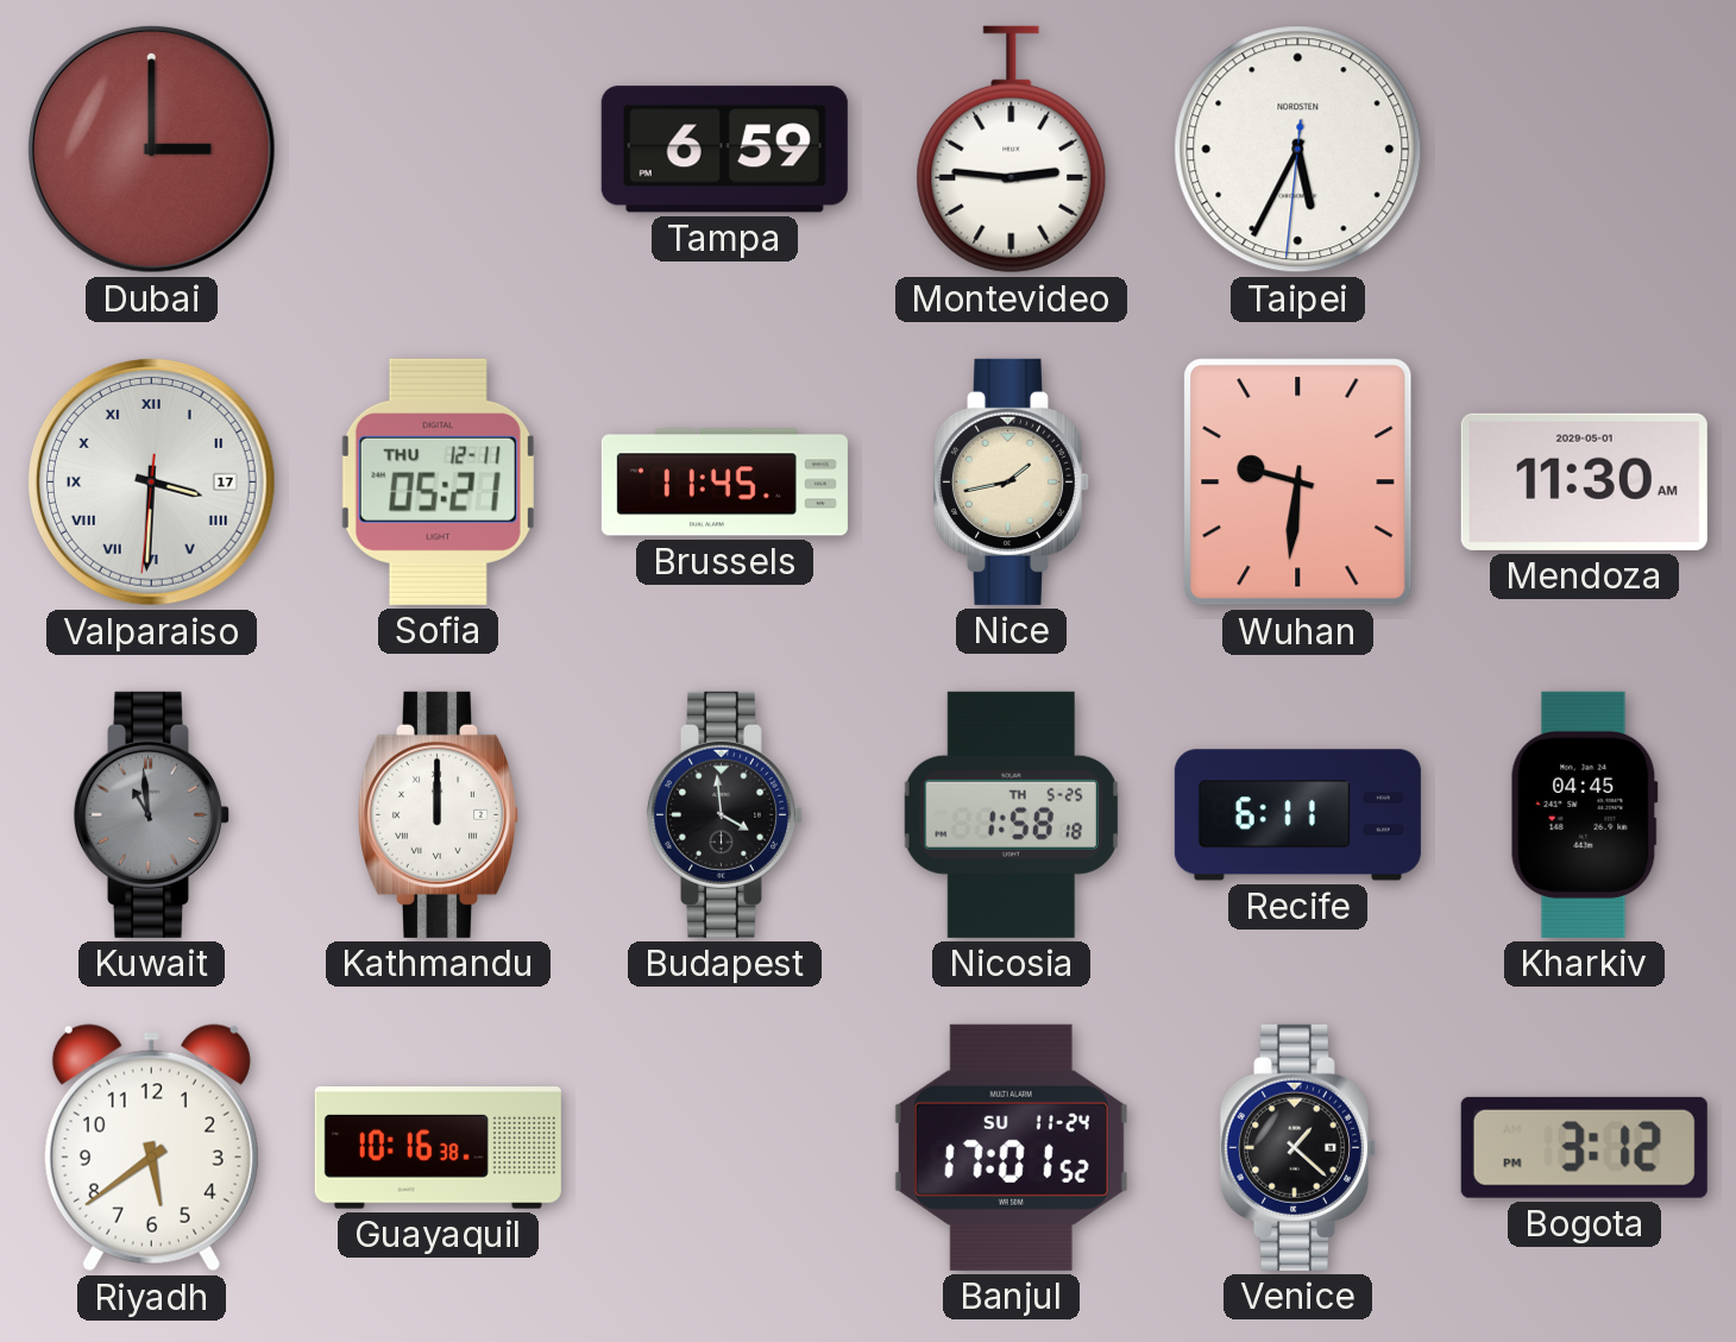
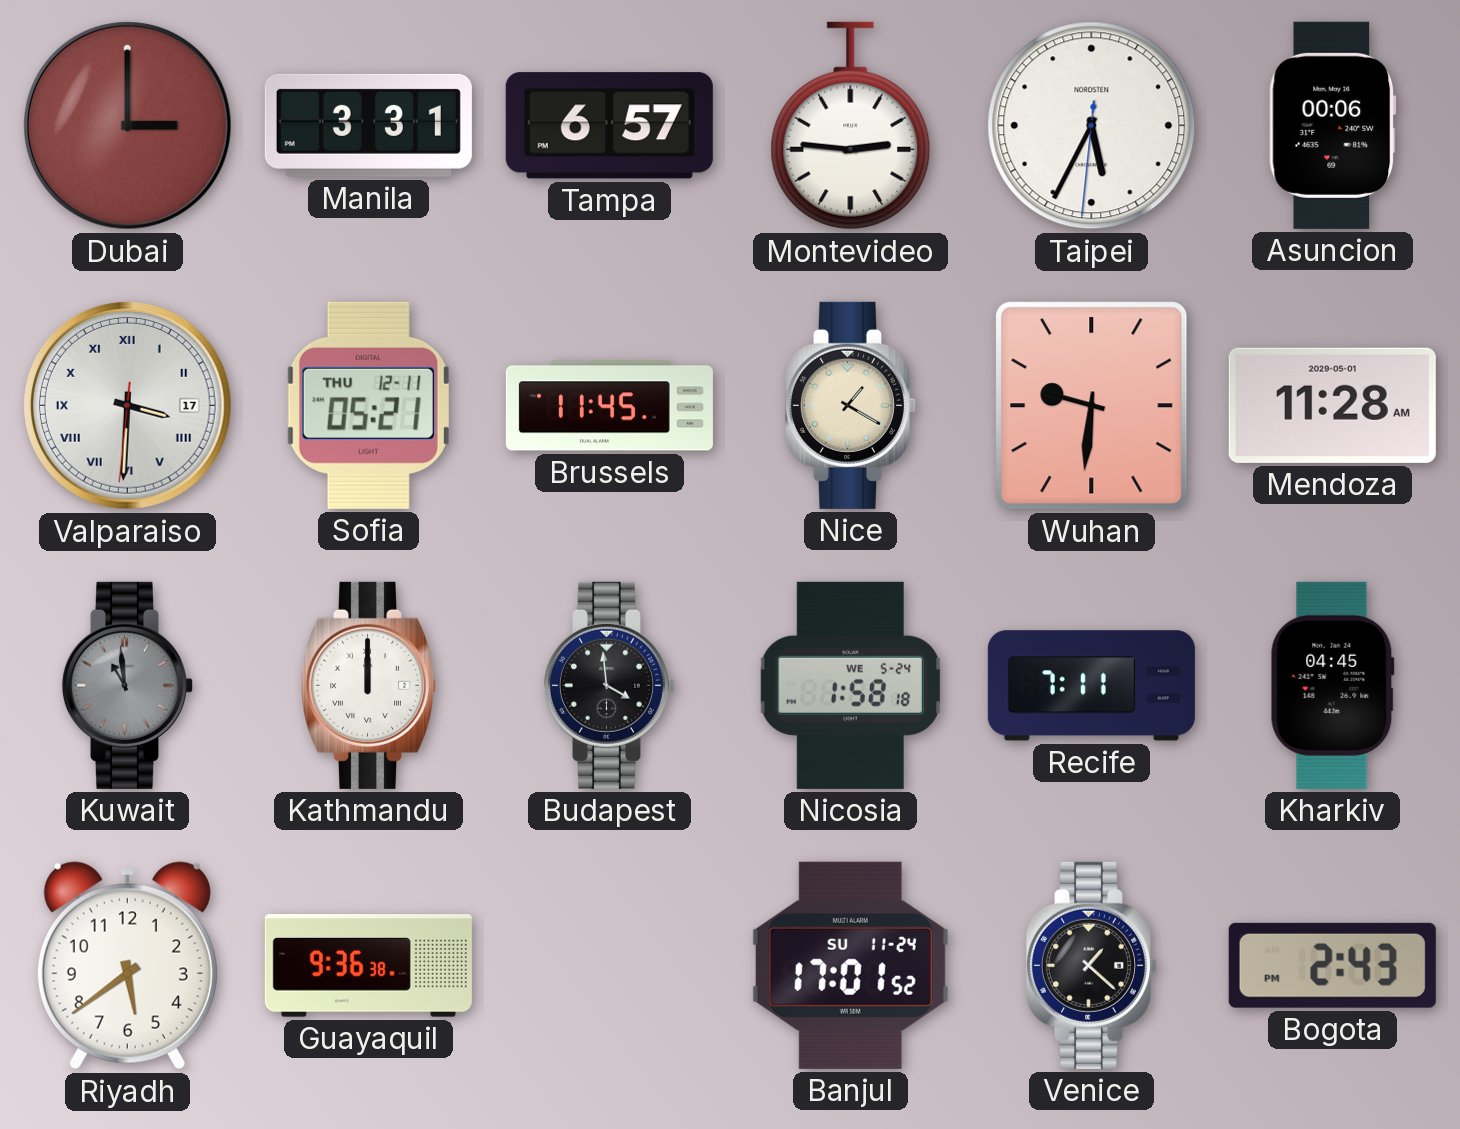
Manila: none -> 3:31 (368, 125)
Tampa: 6:59 -> 6:57 (609, 126)
Asuncion: none -> 00:06 (1333, 125)
Nice: 1:43 -> 1:20 (850, 405)
Mendoza: 11:30 -> 11:28 (1332, 405)
Nicosia date: TH 5-25 -> WE 5-24 (850, 685)
Recife: 6:11 -> 7:11 (1091, 686)
Guayaquil: 10:16 -> 9:36 (368, 966)
Bogota: 3:12 -> 2:43 (1332, 965)
